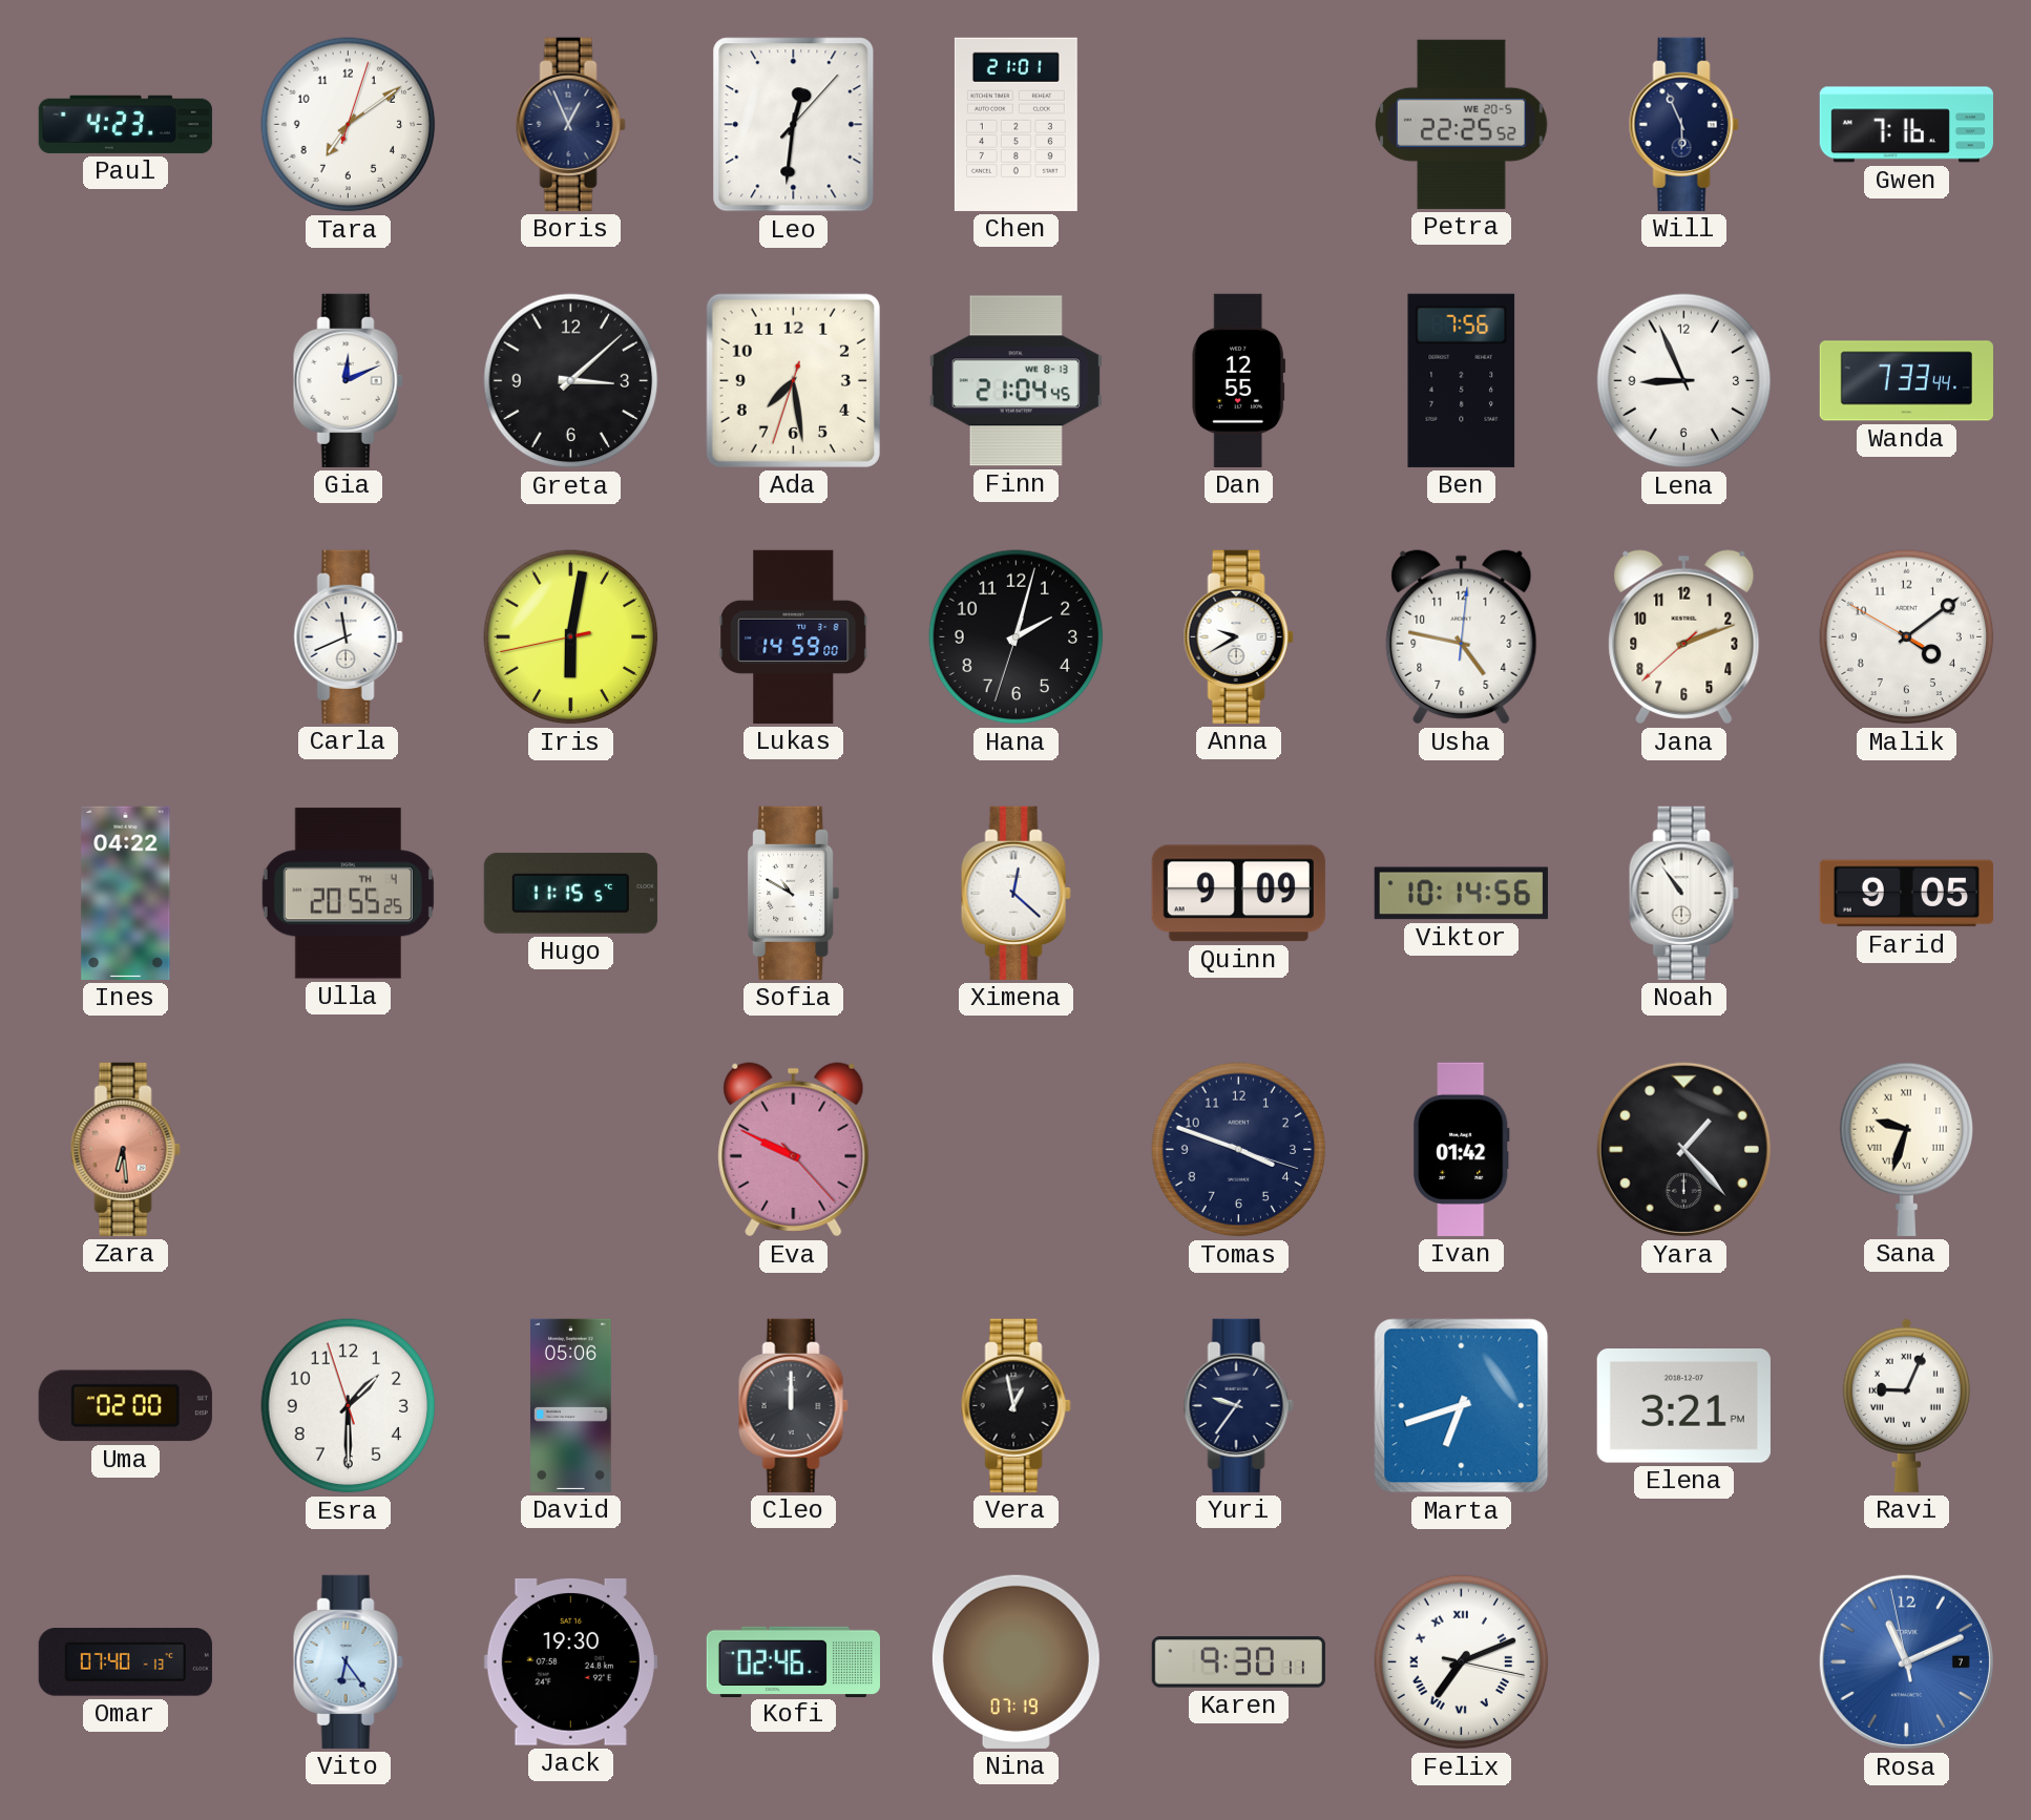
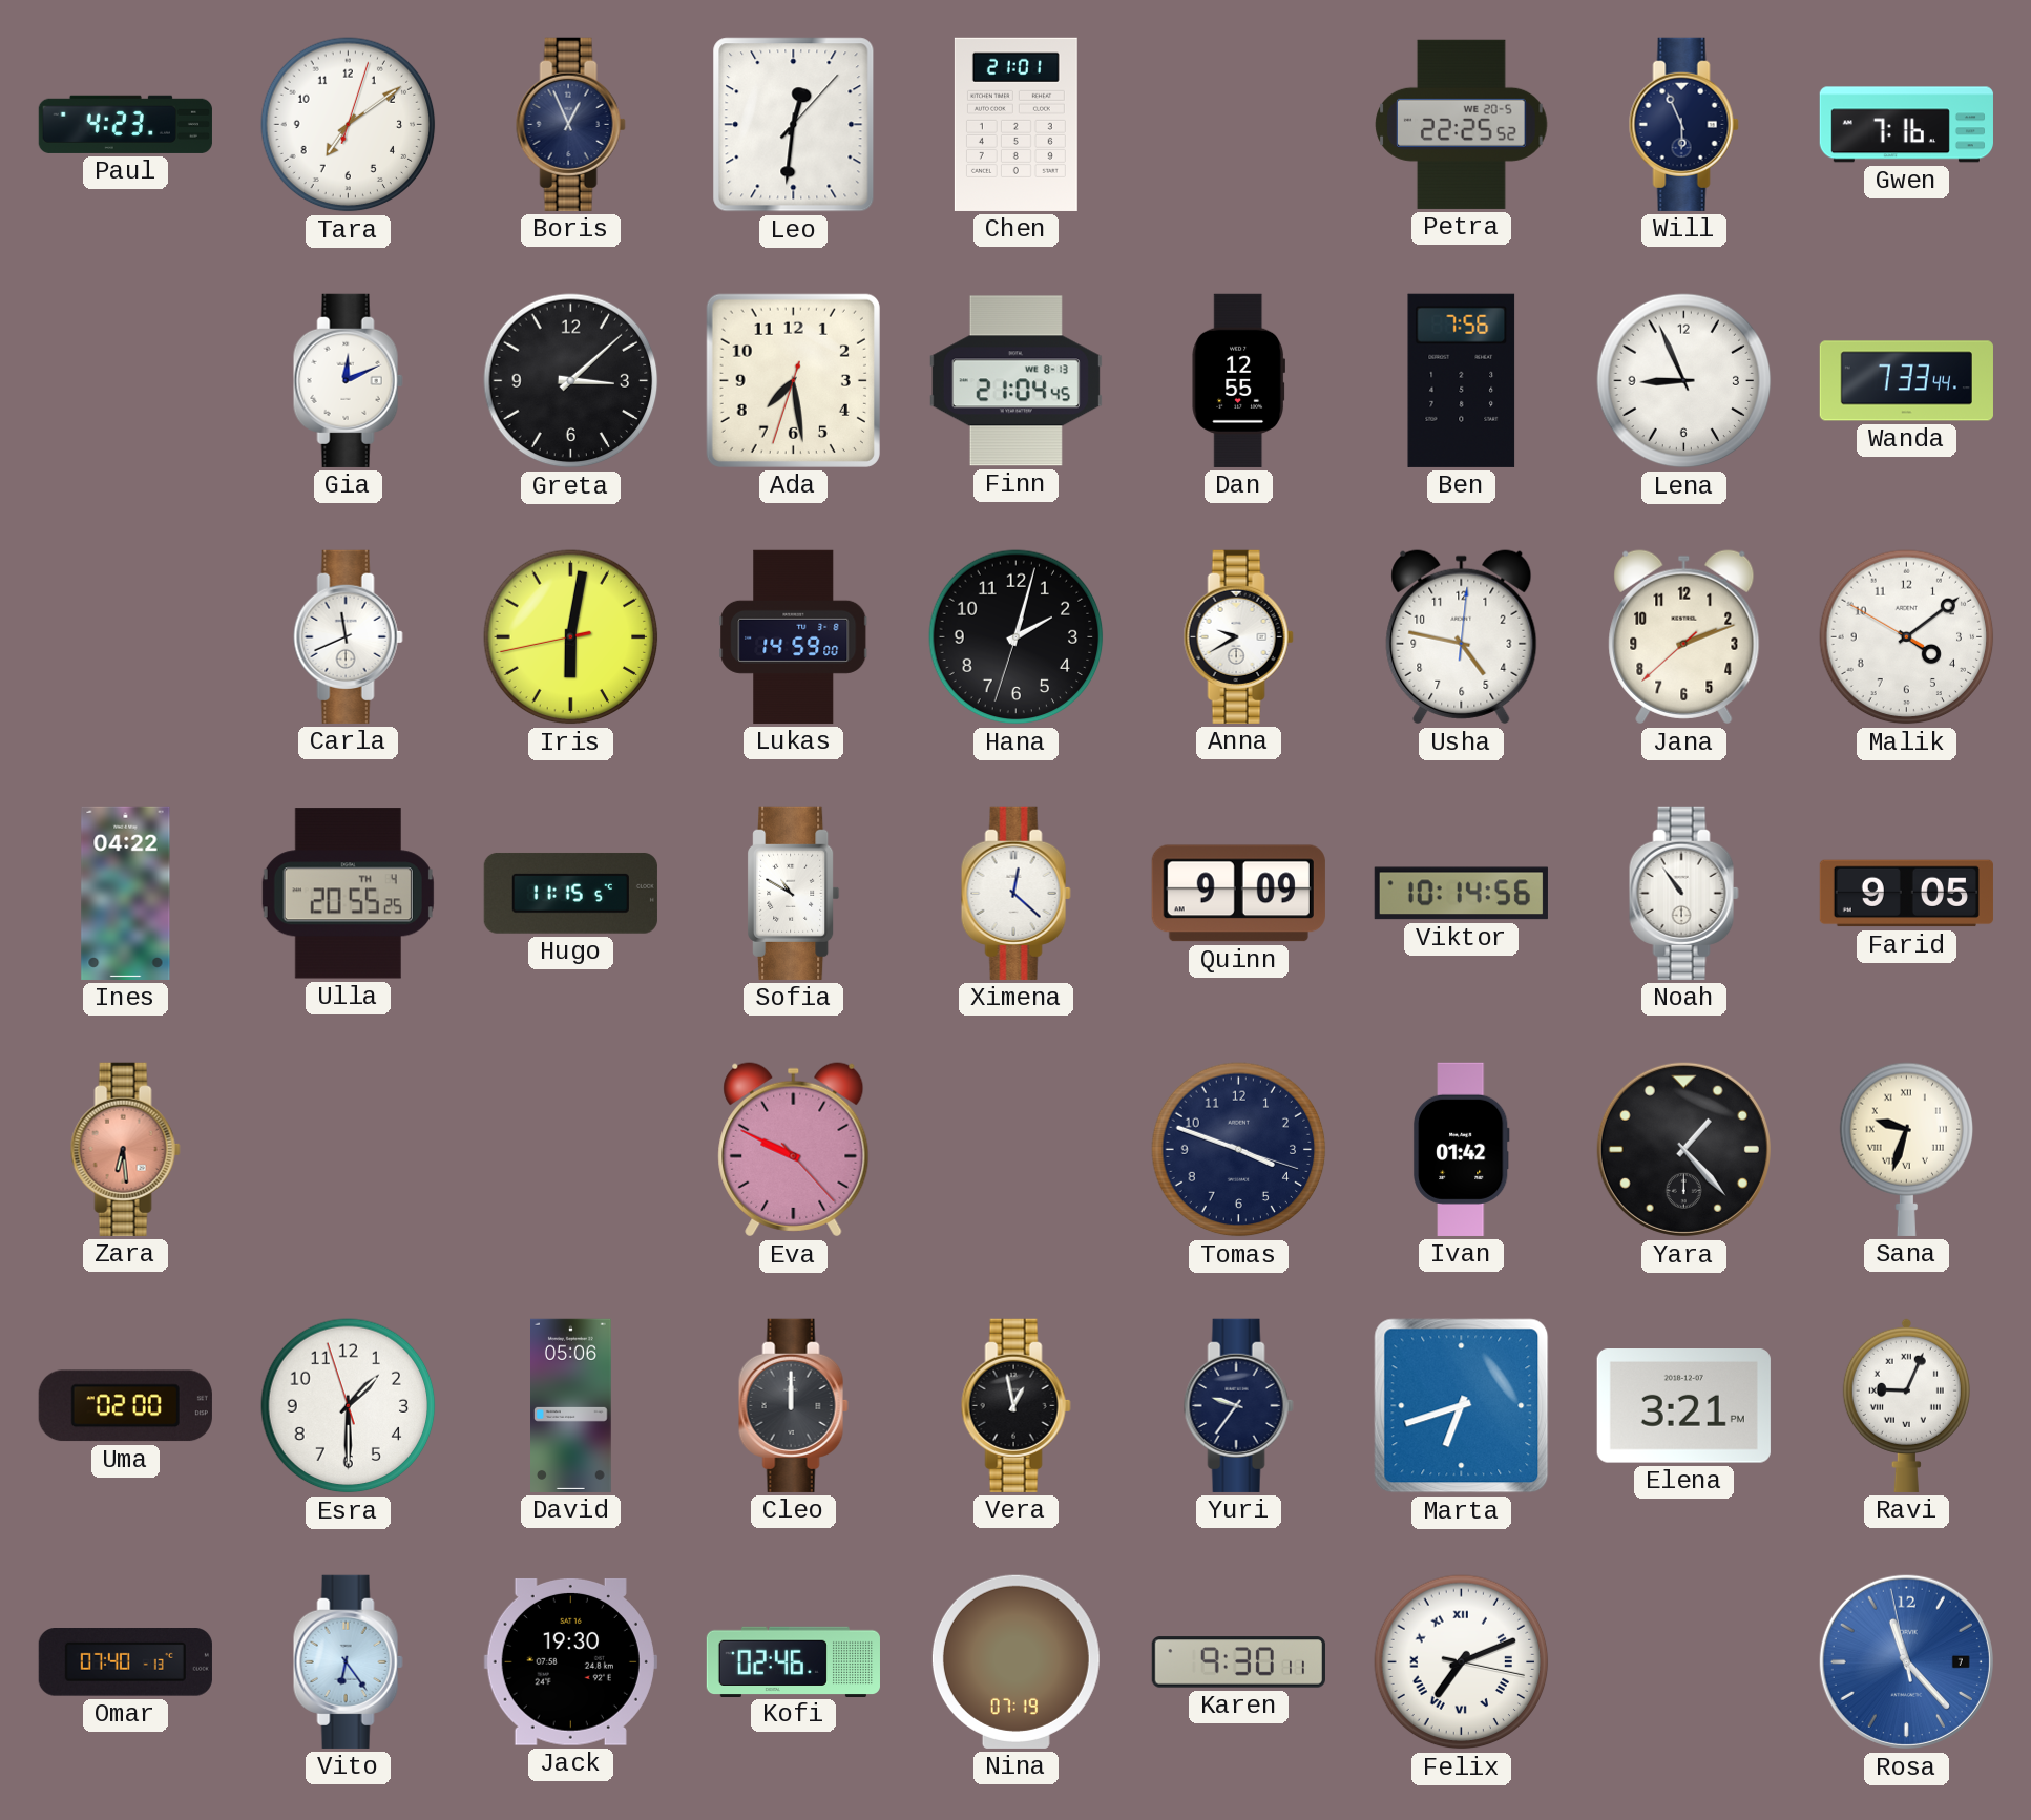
Rosa: 11:10 -> 11:22 (1906, 1661)
